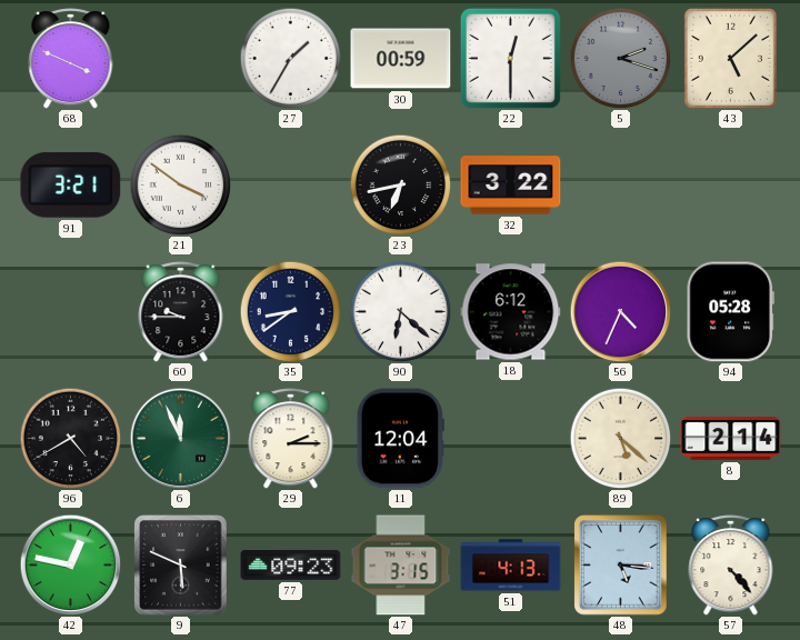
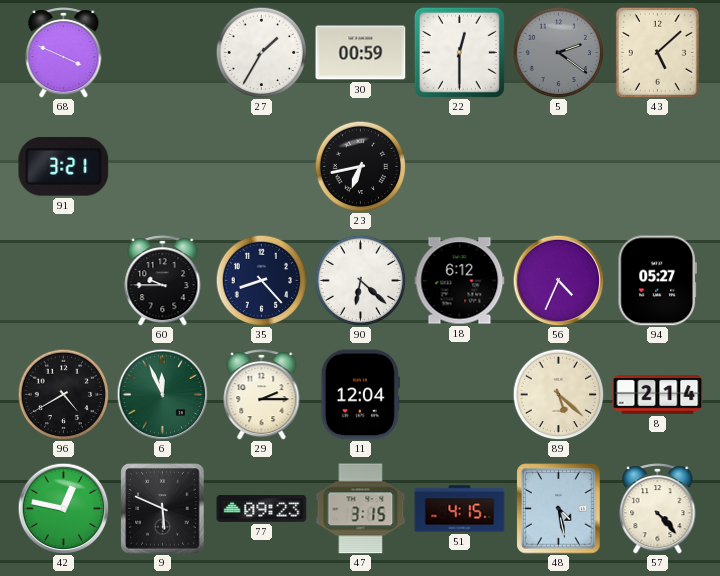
5: 2:18 -> 2:21 (558, 52)
21: 3:51 -> none (180, 184)
32: 3:22 -> none (511, 186)
35: 8:39 -> 8:23 (261, 280)
94: 05:28 -> 05:27 (657, 281)
51: 4:13 -> 4:15 (460, 509)
48: 5:16 -> 4:28 (559, 509)
